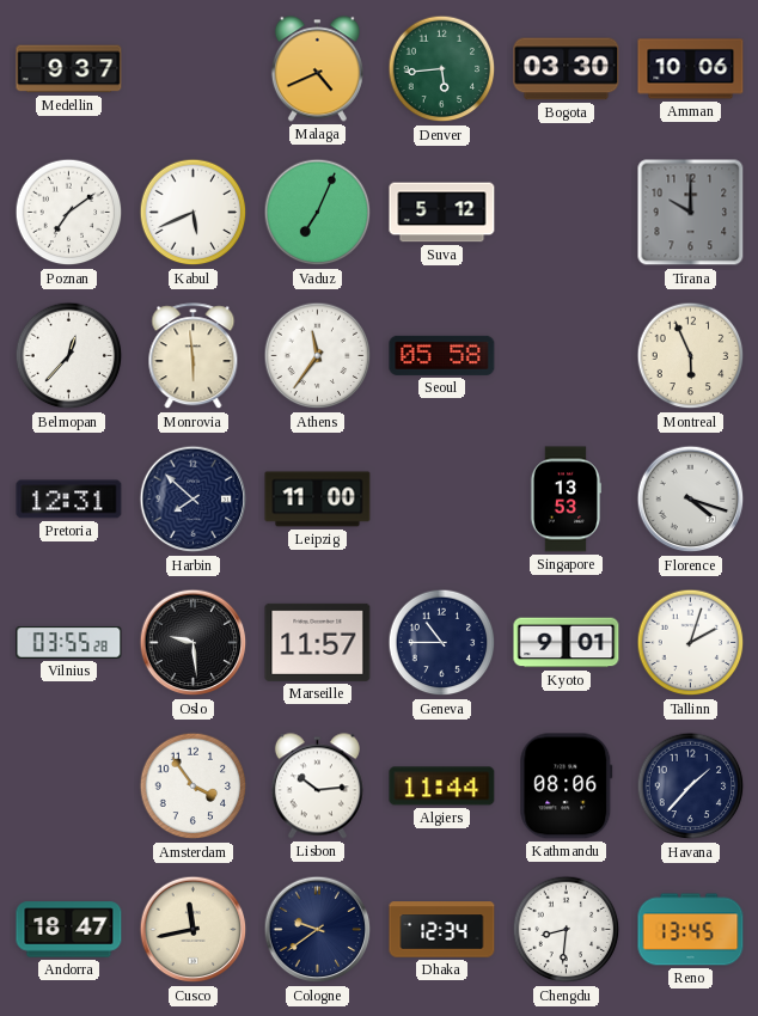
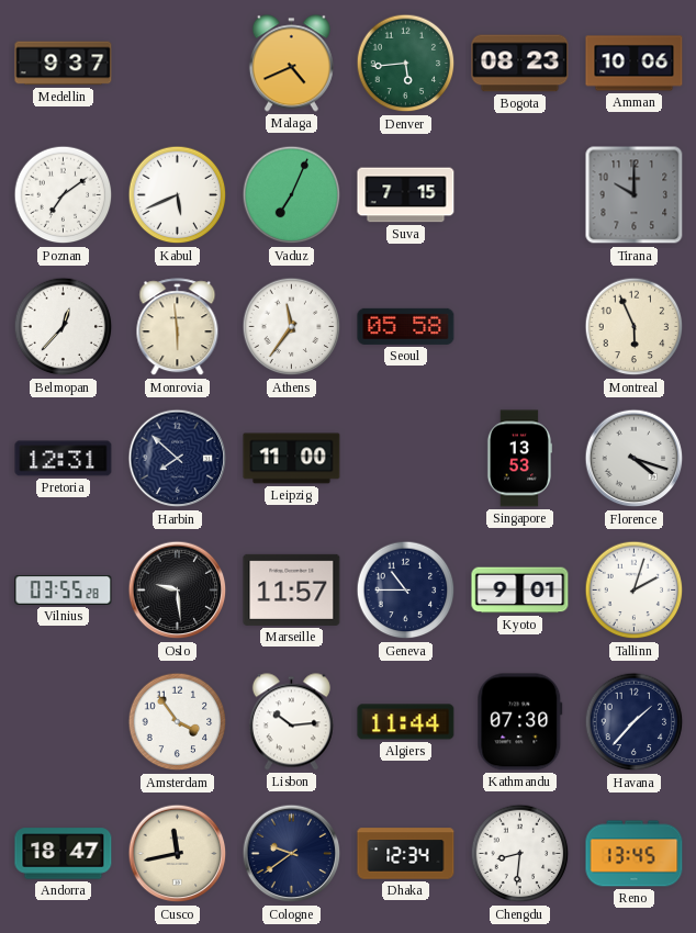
Bogota: 03:30 -> 08:23 (520, 64)
Suva: 5:12 -> 7:15 (406, 195)
Kathmandu: 08:06 -> 07:30 (520, 722)
